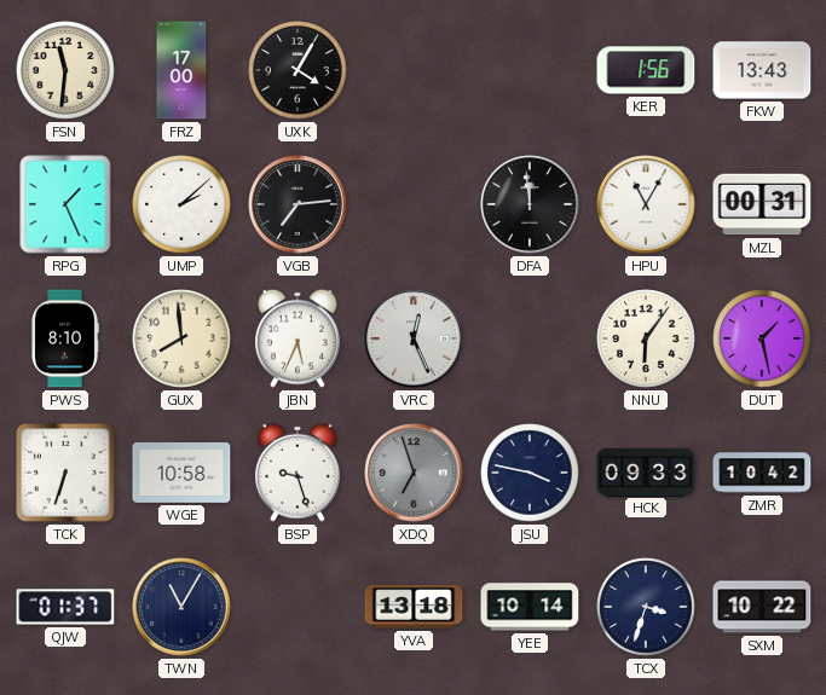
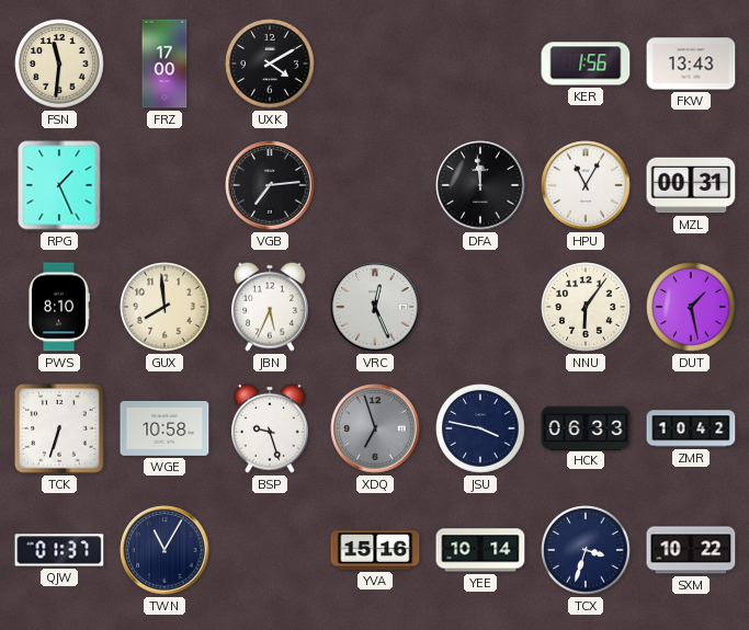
UXK: 4:05 -> 4:10 (270, 64)
UMP: 2:08 -> none (181, 204)
HCK: 09:33 -> 06:33 (586, 427)
YVA: 13:18 -> 15:16 (375, 550)
